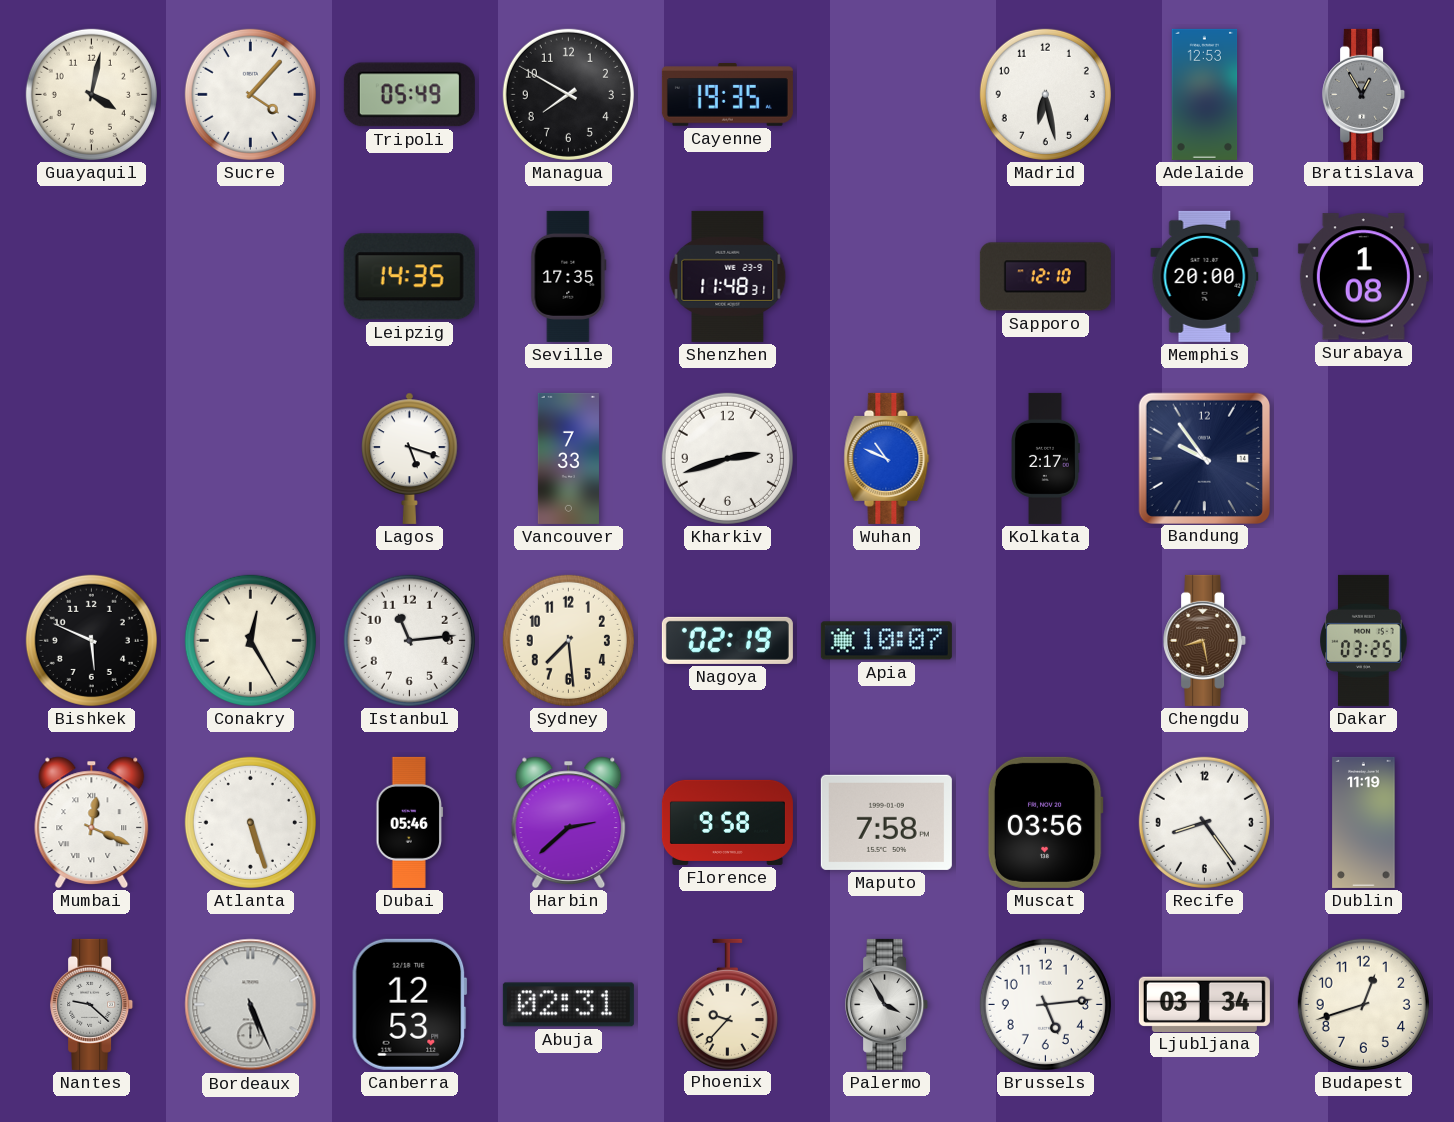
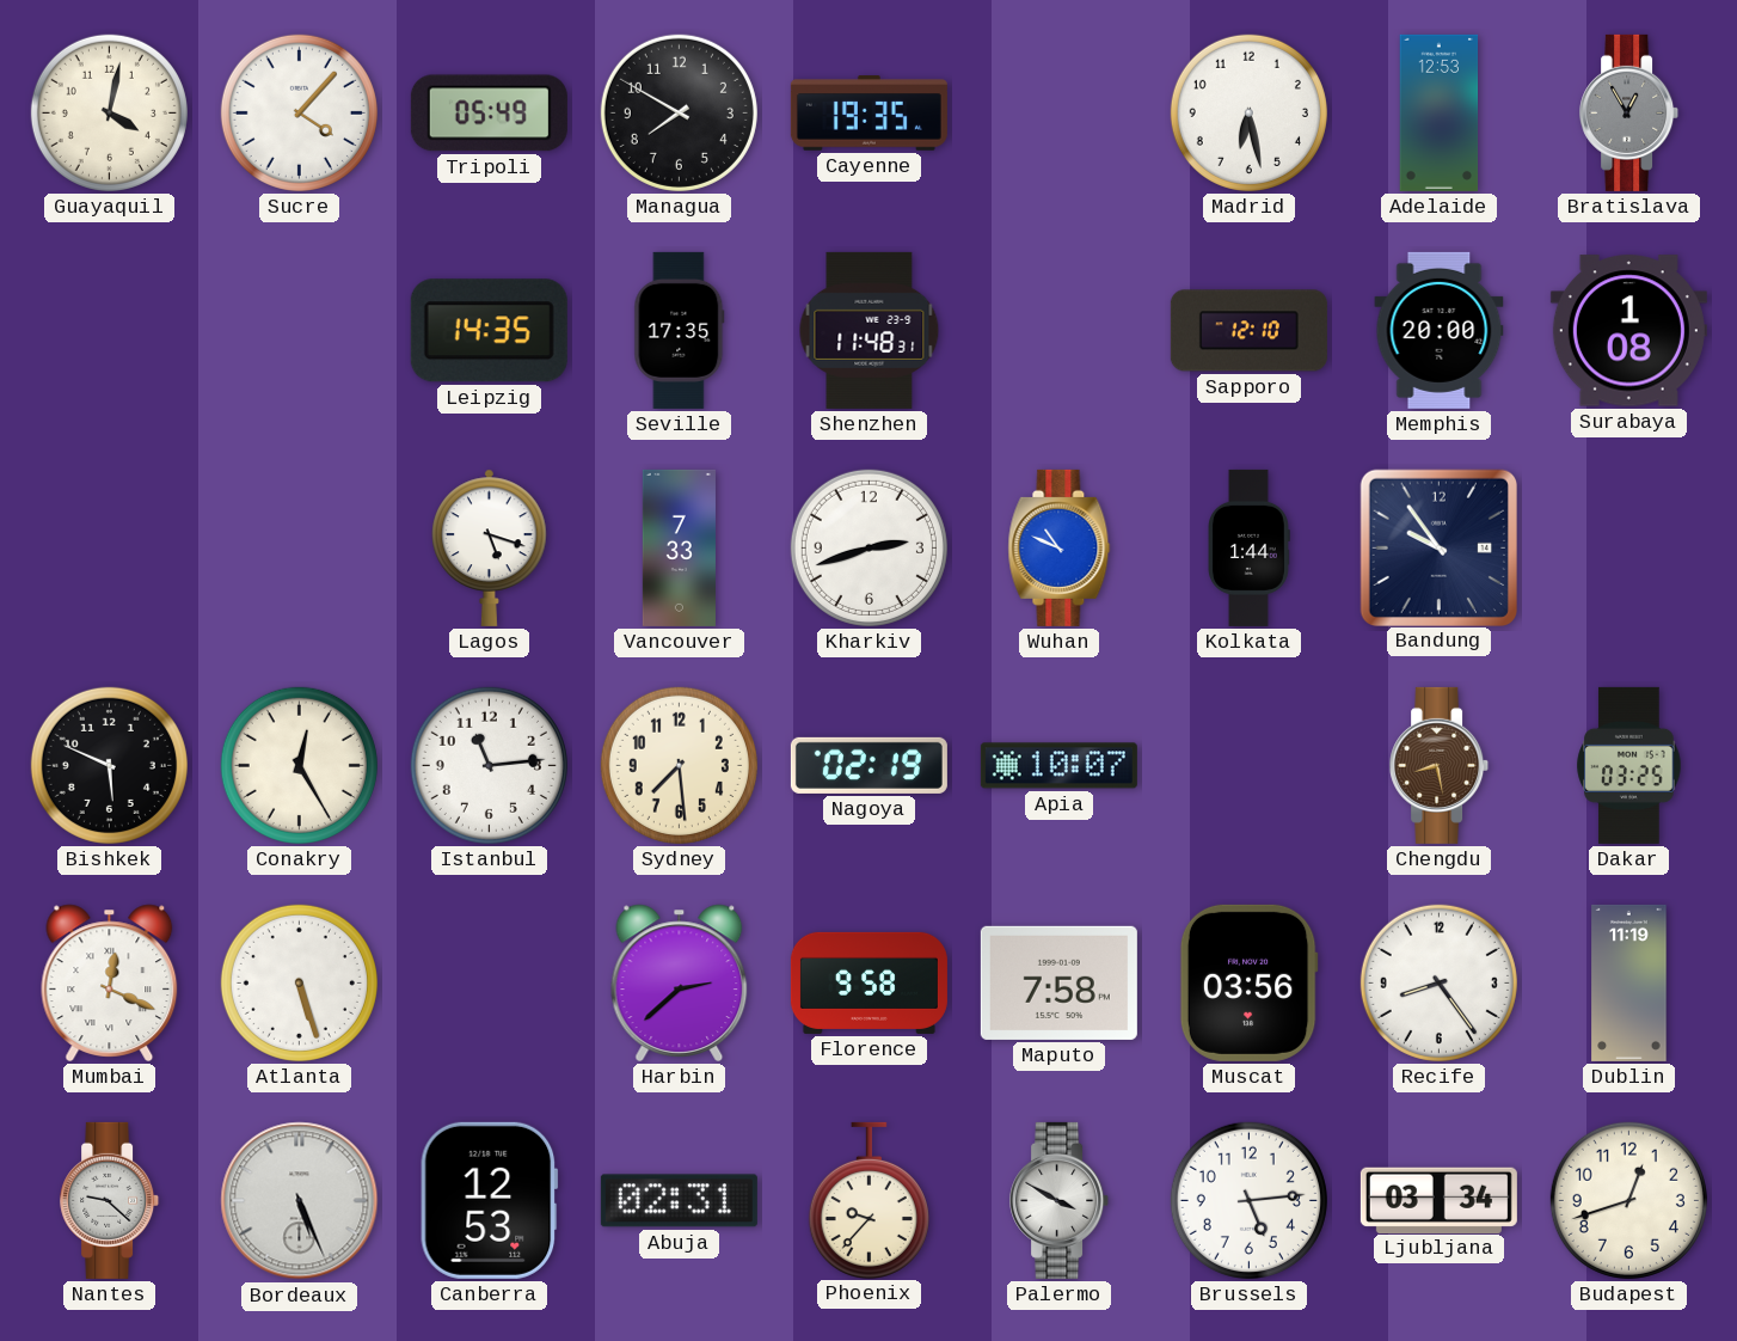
Kolkata: 2:17 -> 1:44 (1250, 547)
Dubai: 05:46 -> none (410, 822)
Palermo: 3:55 -> 3:50 (1060, 1200)
